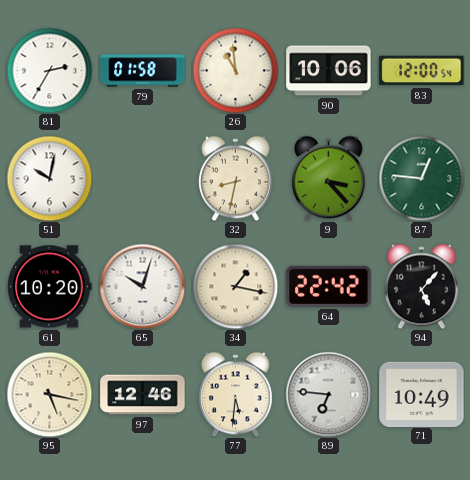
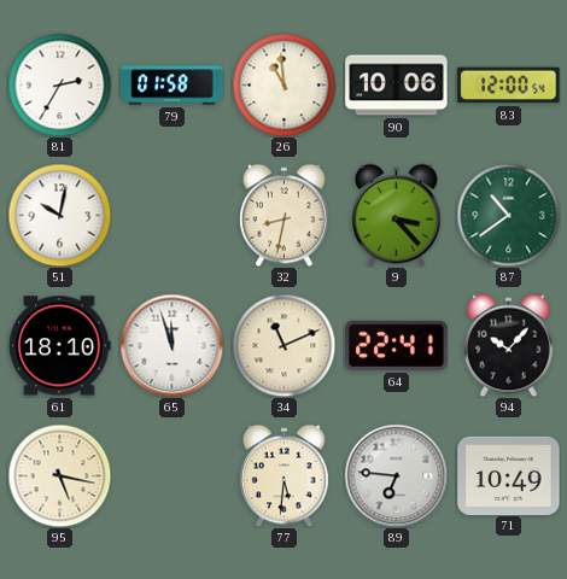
87: 12:46 -> 10:39 (508, 215)
61: 10:20 -> 18:10 (60, 346)
65: 10:03 -> 11:57 (171, 345)
34: 1:17 -> 11:11 (283, 345)
64: 22:42 -> 22:41 (397, 345)
94: 5:07 -> 10:07 (509, 345)
97: 12:46 -> none (143, 395)
